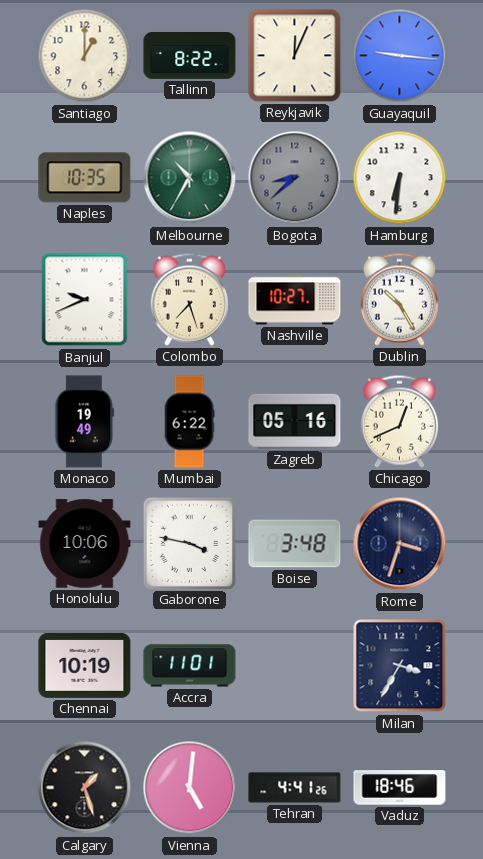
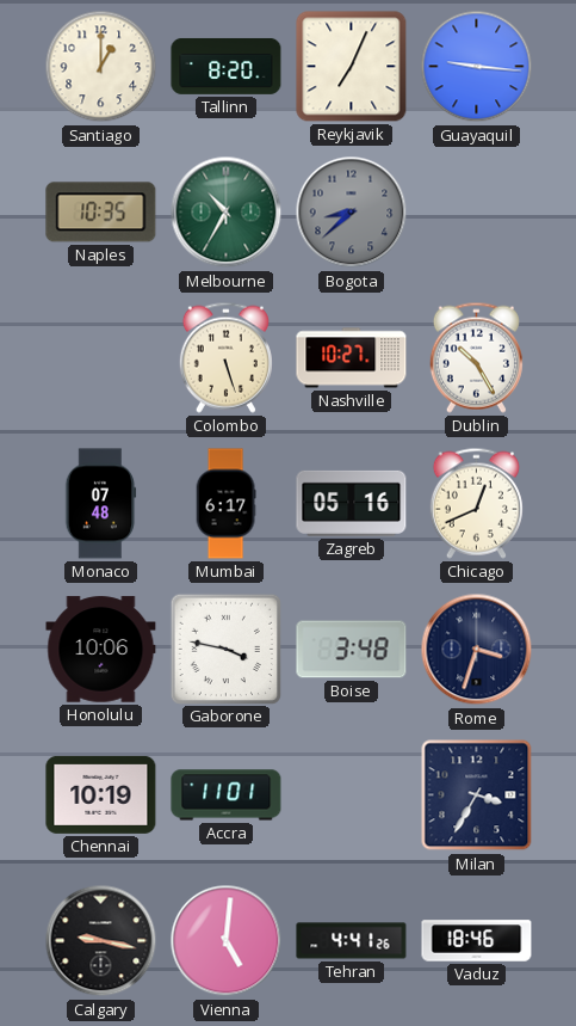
Tallinn: 8:22 -> 8:20 (227, 66)
Reykjavik: 12:04 -> 7:04 (352, 67)
Hamburg: 6:31 -> none (400, 178)
Banjul: 9:41 -> none (85, 300)
Colombo: 7:27 -> 5:27 (225, 357)
Monaco: 19:49 -> 07:48 (101, 504)
Mumbai: 6:22 -> 6:17 (225, 504)
Calgary: 1:27 -> 9:17 (101, 941)
